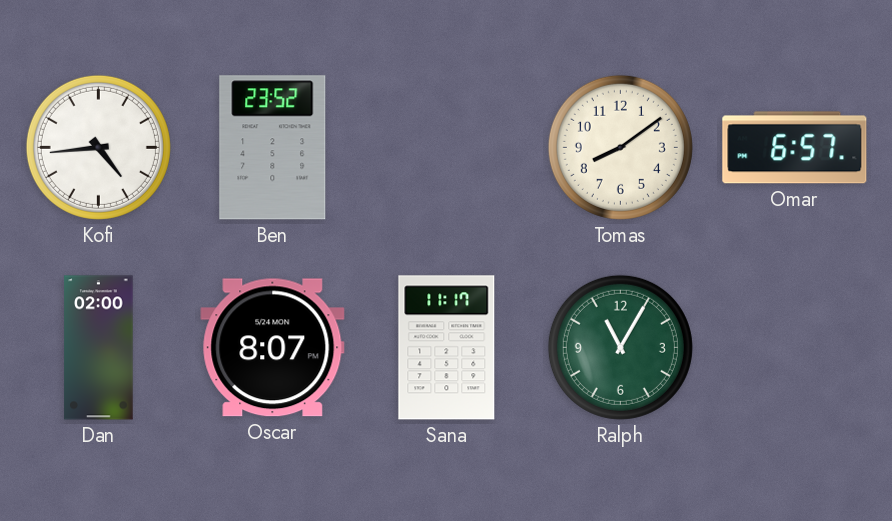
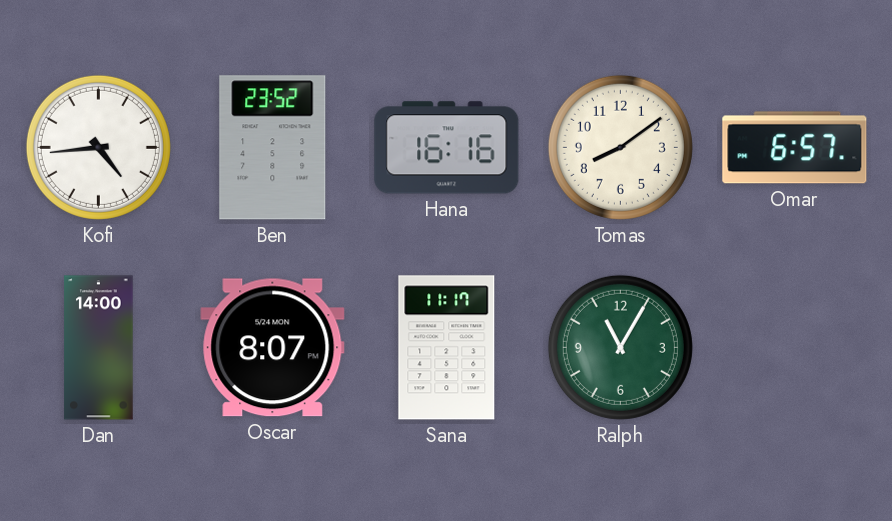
Hana: none -> 16:16 (447, 148)
Dan: 02:00 -> 14:00 (99, 348)
